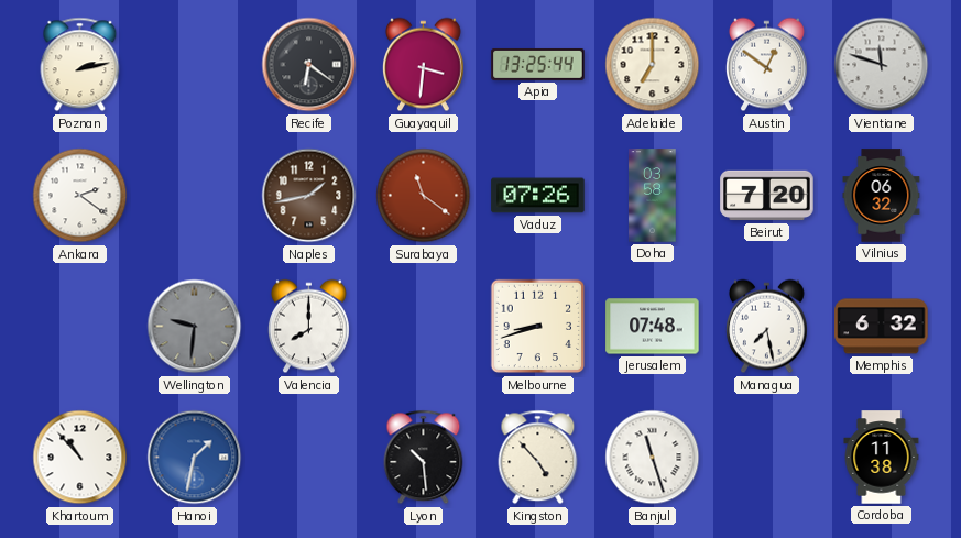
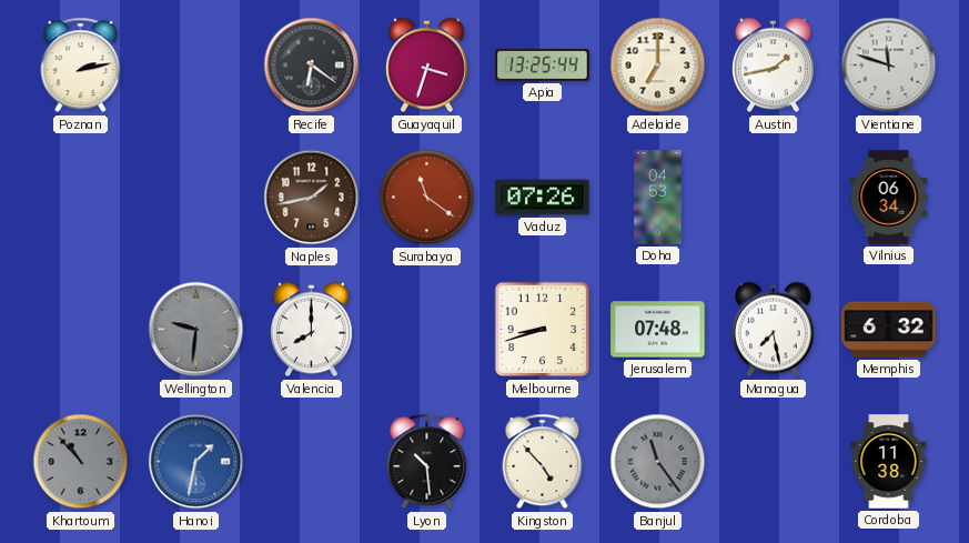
Guayaquil: 3:31 -> 3:33 (426, 66)
Austin: 12:51 -> 1:43 (773, 66)
Ankara: 2:21 -> none (80, 196)
Doha: 03:58 -> 04:53 (658, 198)
Beirut: 7:20 -> none (767, 196)
Vilnius: 06:32 -> 06:34 (889, 198)
Khartoum dial: white -> grey (81, 462)
Banjul: 11:27 -> 11:24 (658, 462)
Banjul dial: white -> grey (658, 462)
